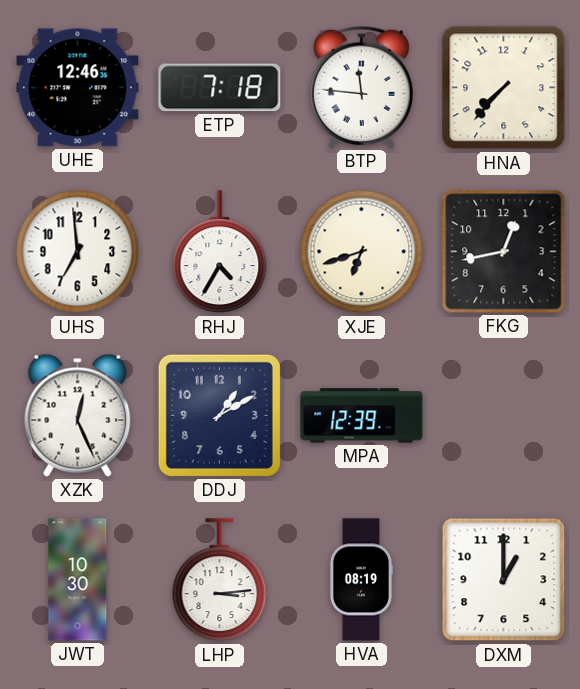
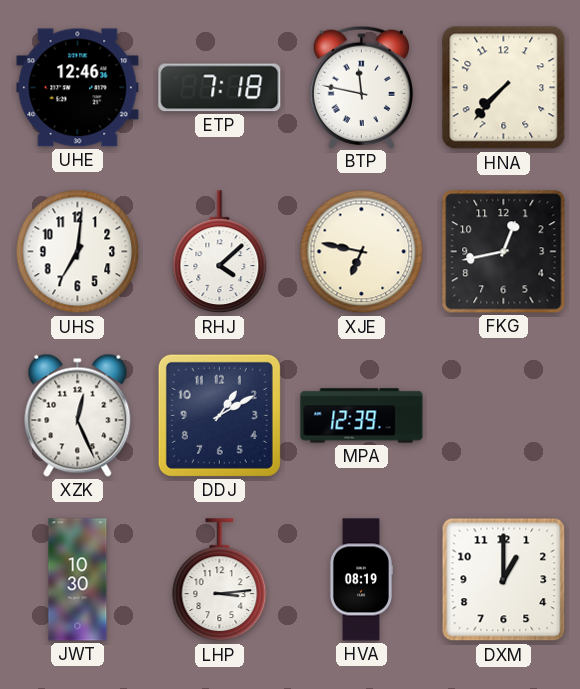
BTP: 11:46 -> 11:47 (361, 87)
UHS: 6:59 -> 7:01 (78, 252)
RHJ: 4:35 -> 4:08 (220, 252)
XJE: 6:42 -> 6:47 (362, 252)
